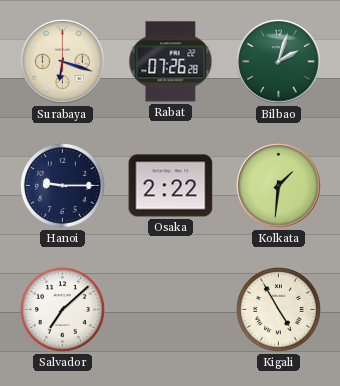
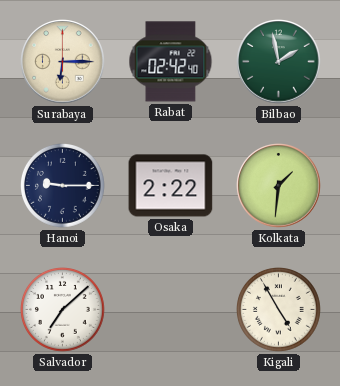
Surabaya: 6:18 -> 6:15 (63, 62)
Rabat: 07:26 -> 02:42 (171, 62)
Bilbao: 2:03 -> 1:58 (279, 62)
